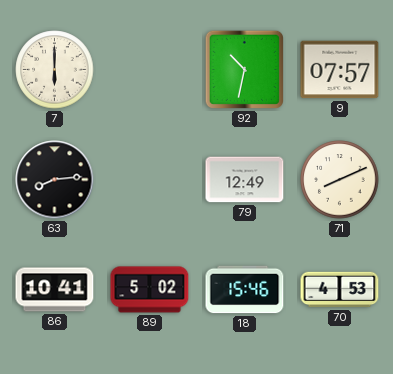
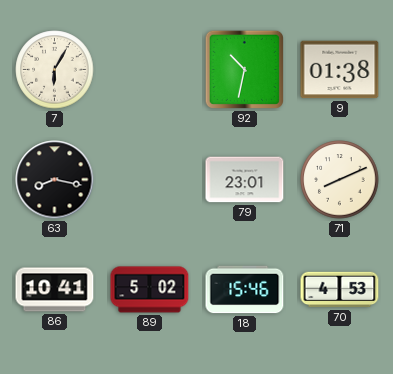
7: 6:00 -> 6:05 (55, 70)
9: 07:57 -> 01:38 (340, 70)
63: 8:14 -> 8:17 (55, 180)
79: 12:49 -> 23:01 (245, 180)
